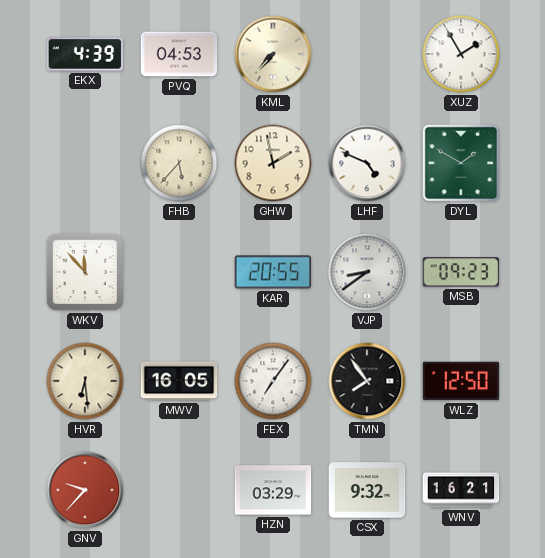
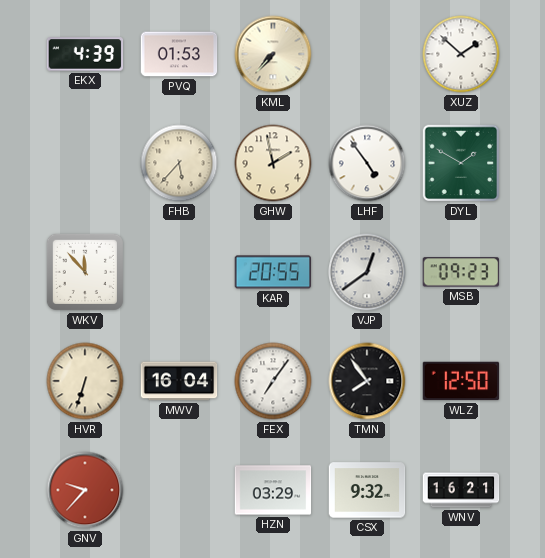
PVQ: 04:53 -> 01:53 (179, 54)
XUZ: 1:55 -> 1:52 (461, 54)
LHF: 4:49 -> 4:54 (367, 163)
VJP: 8:39 -> 12:39 (367, 272)
HVR: 6:29 -> 6:33 (85, 381)
MWV: 16:05 -> 16:04 (179, 381)
